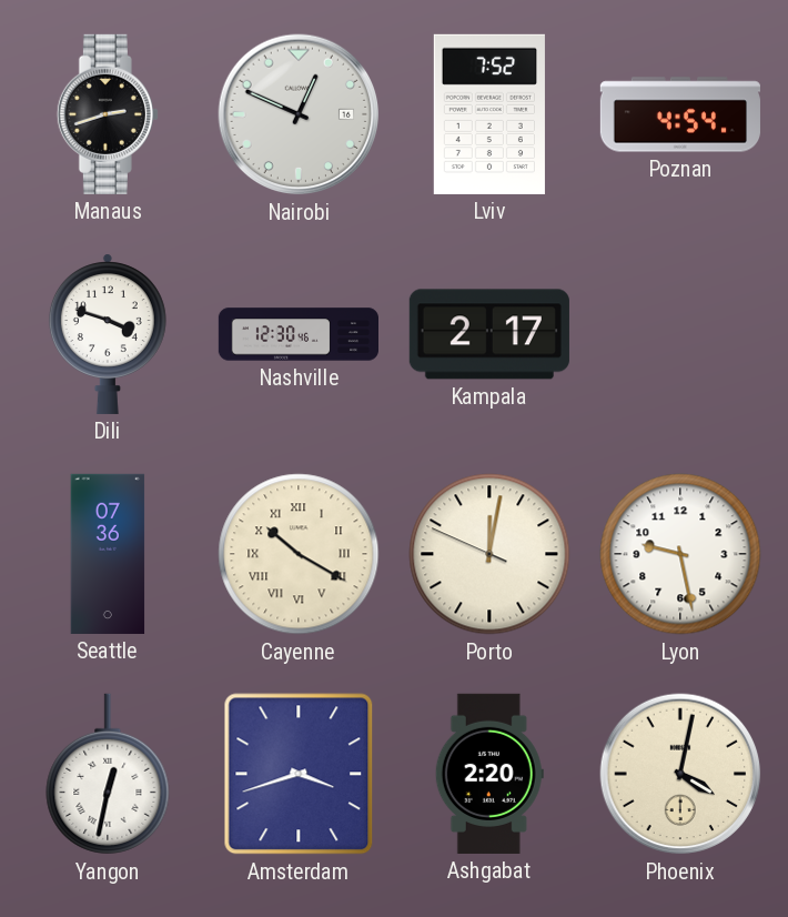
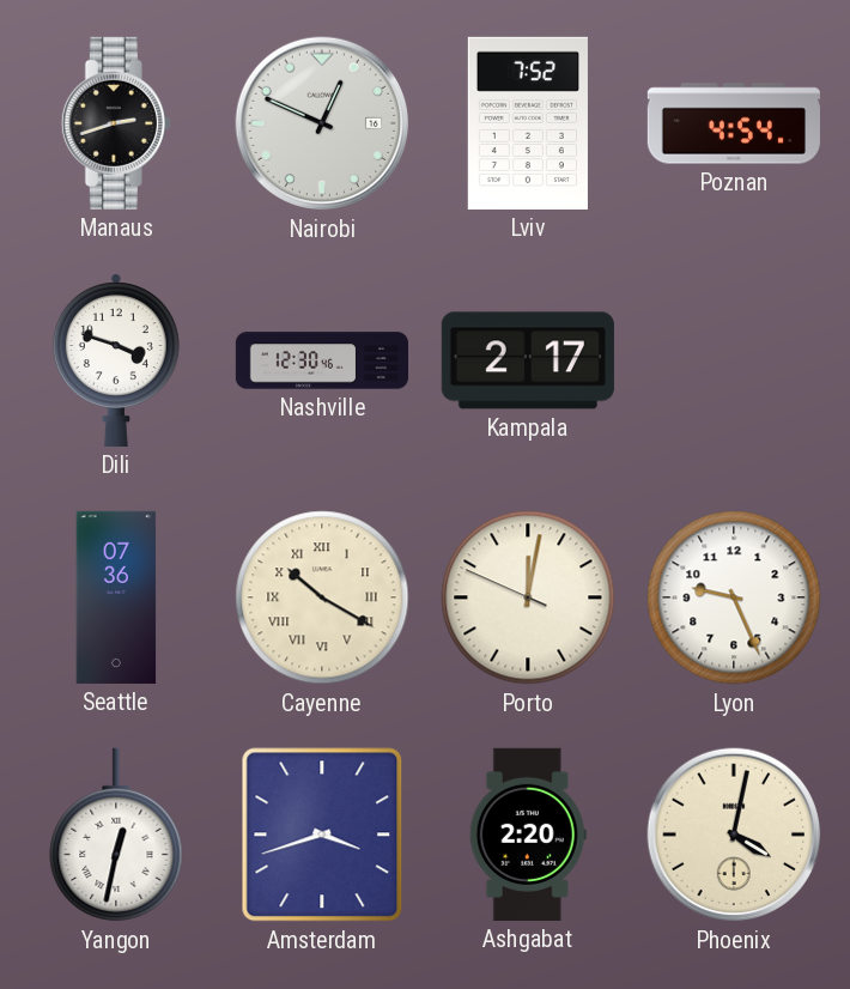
Lyon: 9:28 -> 9:26 (734, 597)
